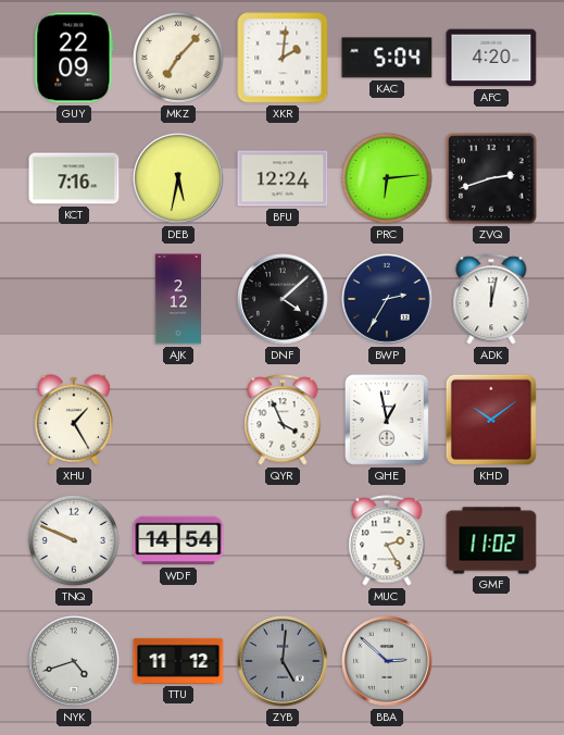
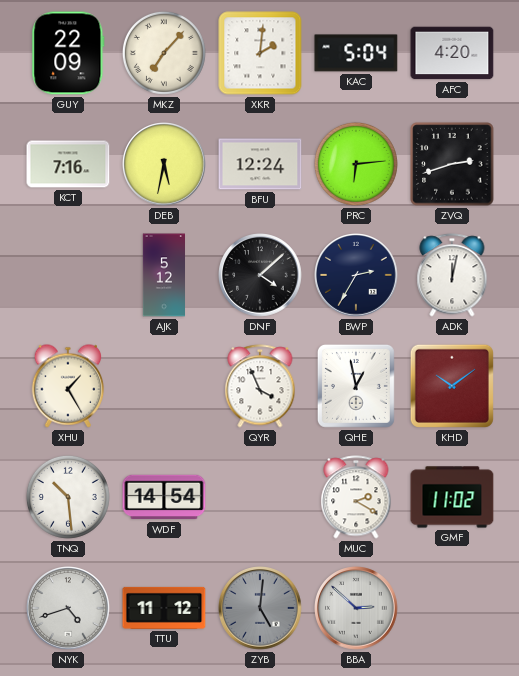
AJK: 2:12 -> 5:12 (163, 275)
TNQ: 9:49 -> 10:29 (68, 497)
MUC: 2:25 -> 2:20 (356, 497)
